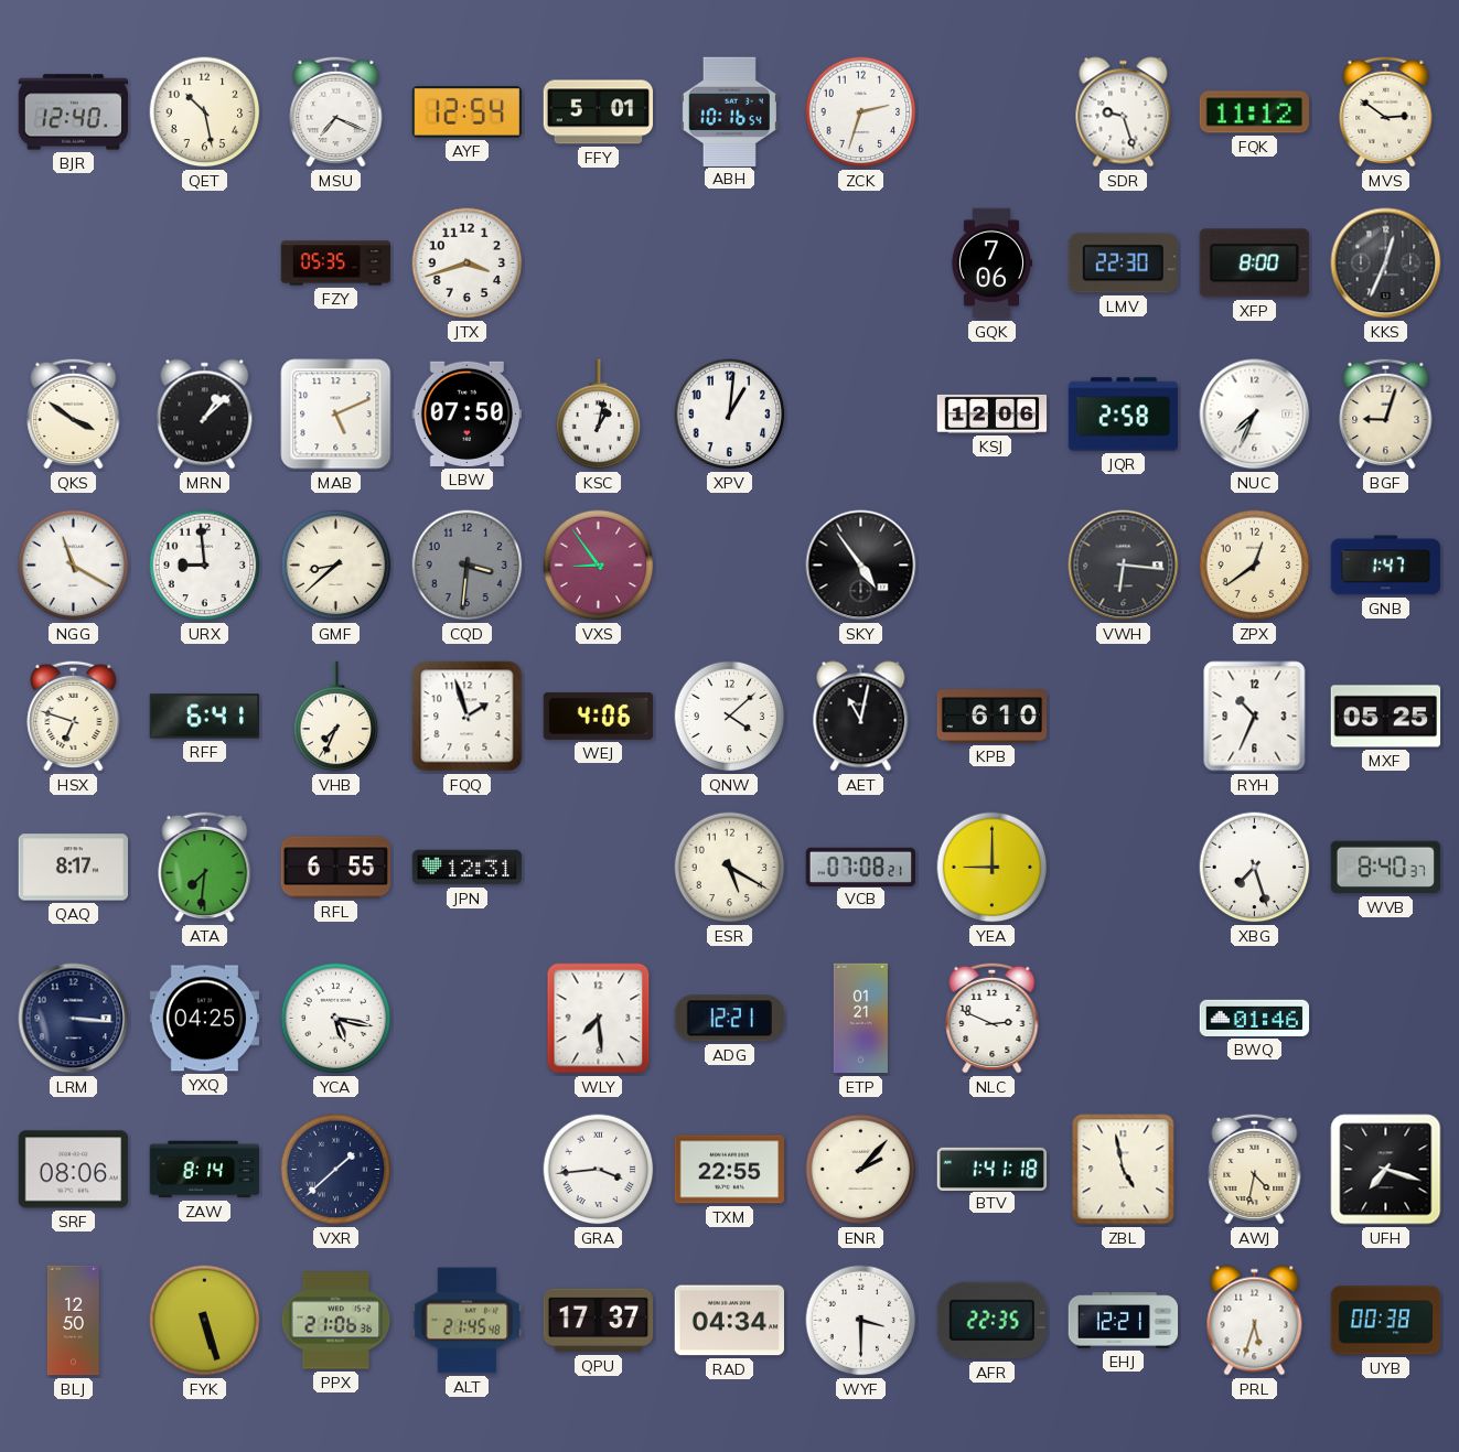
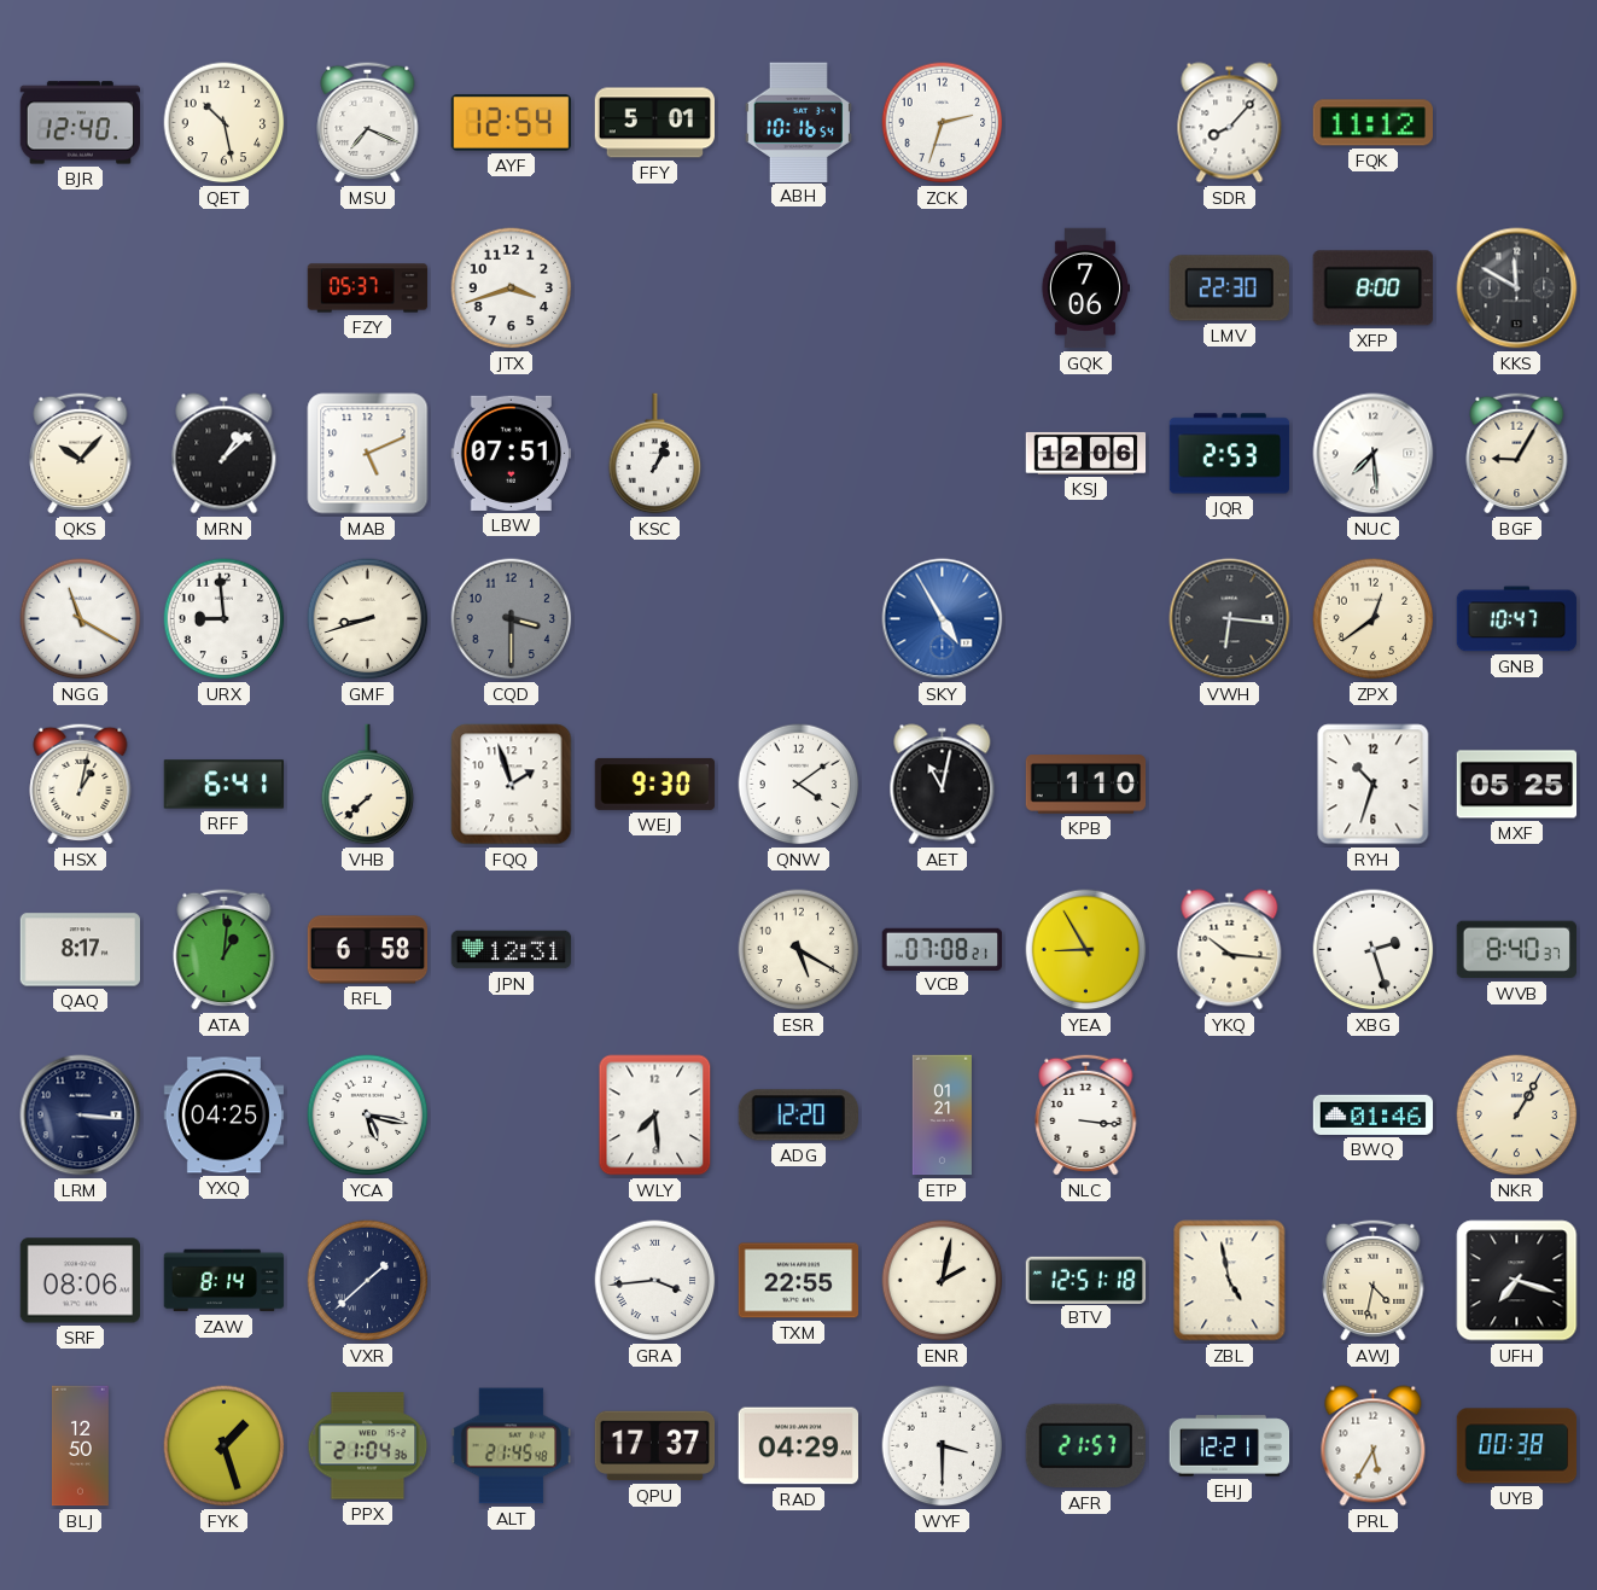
SDR: 9:27 -> 8:07 (1230, 123)
MVS: 2:51 -> none (1386, 111)
FZY: 05:35 -> 05:37 (368, 289)
KKS: 12:34 -> 11:50 (1517, 289)
QKS: 3:51 -> 10:07 (81, 453)
LBW: 07:50 -> 07:51 (511, 453)
KSC: 1:02 -> 1:04 (655, 454)
XPV: 1:01 -> none (730, 415)
JQR: 2:58 -> 2:53 (1230, 454)
NUC: 7:34 -> 7:29 (1374, 454)
BGF: 9:03 -> 9:05 (1517, 453)
GMF: 8:38 -> 8:42 (368, 619)
CQD: 3:31 -> 3:30 (512, 619)
VXS: 8:54 -> none (599, 566)
SKY: 4:54 -> 4:55 (943, 619)
SKY dial: black -> blue (943, 619)
GNB: 1:47 -> 10:47 (1517, 619)
HSX: 6:48 -> 1:02 (81, 784)
VHB: 7:34 -> 7:38 (368, 785)
WEJ: 4:06 -> 9:30 (655, 784)
QNW: 4:08 -> 4:09 (799, 785)
KPB: 6:10 -> 1:10 (1086, 785)
RYH: 10:34 -> 10:33 (1374, 785)
ATA: 7:31 -> 1:01 (225, 949)
RFL: 6:55 -> 6:58 (368, 950)
YEA: 9:00 -> 8:55 (1086, 950)
YKQ: none -> 10:16 (1230, 950)
XBG: 7:27 -> 2:27 (1374, 950)
ADG: 12:21 -> 12:20 (798, 1116)
NLC: 2:49 -> 3:16 (1086, 1114)
NKR: none -> 1:05 (1517, 1116)
ENR: 2:07 -> 2:02 (943, 1281)
BTV: 1:41 -> 12:51 (1086, 1280)
FYK: 5:27 -> 1:27 (225, 1446)
PPX: 21:06 -> 21:04 (368, 1446)
RAD: 04:34 -> 04:29 (798, 1446)
AFR: 22:35 -> 21:57 (1085, 1446)
PRL: 5:33 -> 5:35 (1374, 1446)
